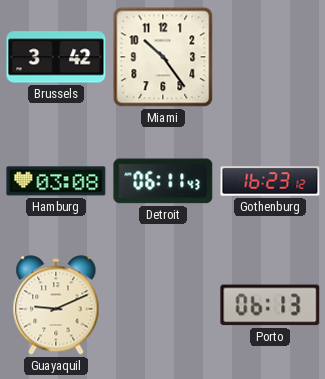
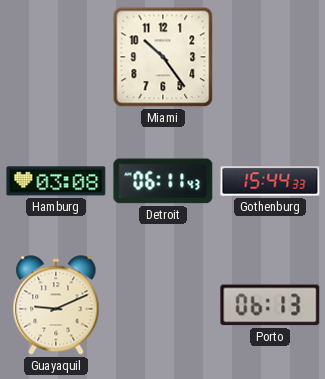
Brussels: 3:42 -> none (56, 57)
Gothenburg: 16:23 -> 15:44 (270, 181)
